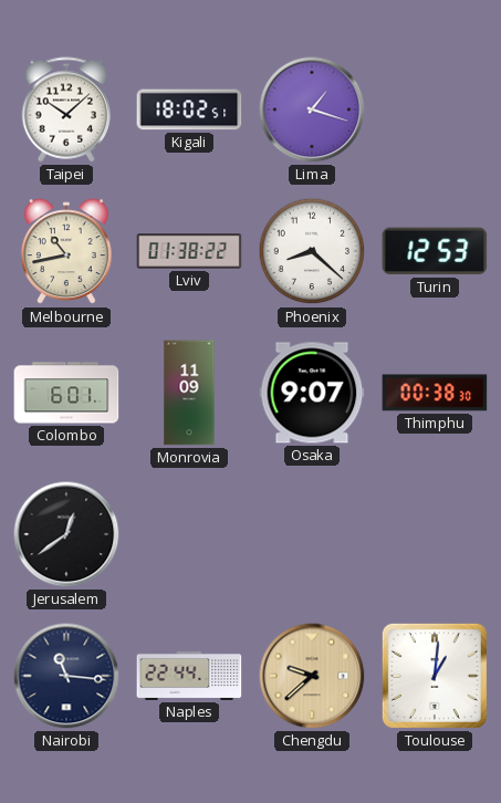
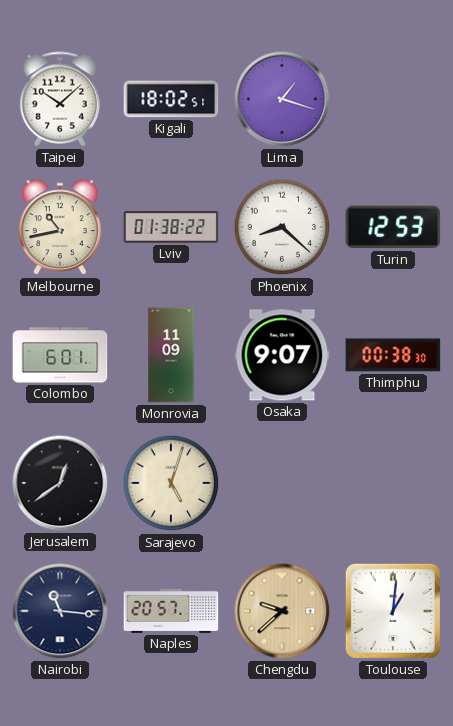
Sarajevo: none -> 5:03 (171, 483)
Naples: 22:44 -> 20:57 (171, 611)
